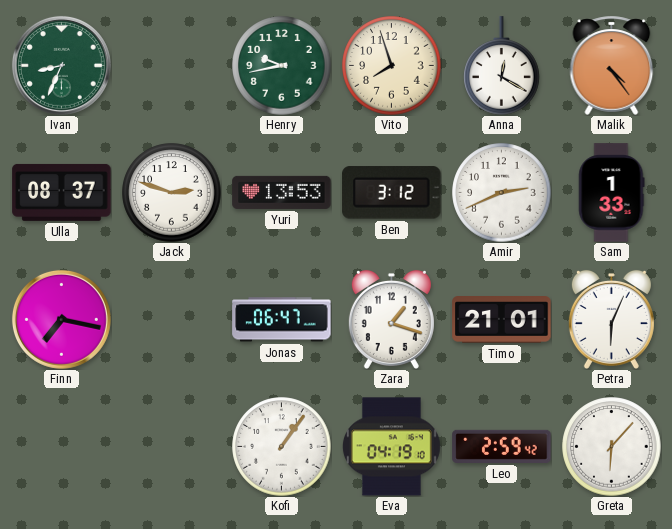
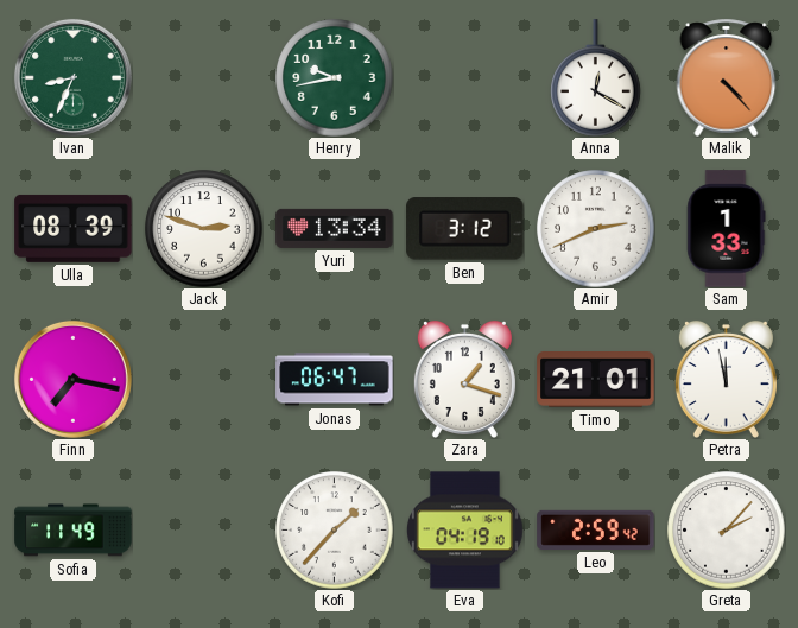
Vito: 7:57 -> none (392, 66)
Malik: 4:24 -> 4:23 (727, 77)
Ulla: 08:37 -> 08:39 (74, 228)
Yuri: 13:53 -> 13:34 (335, 228)
Petra: 6:04 -> 11:58 (726, 379)
Sofia: none -> 11:49 (74, 531)
Kofi: 1:06 -> 1:37 (335, 531)
Greta: 6:07 -> 2:07 (727, 531)
